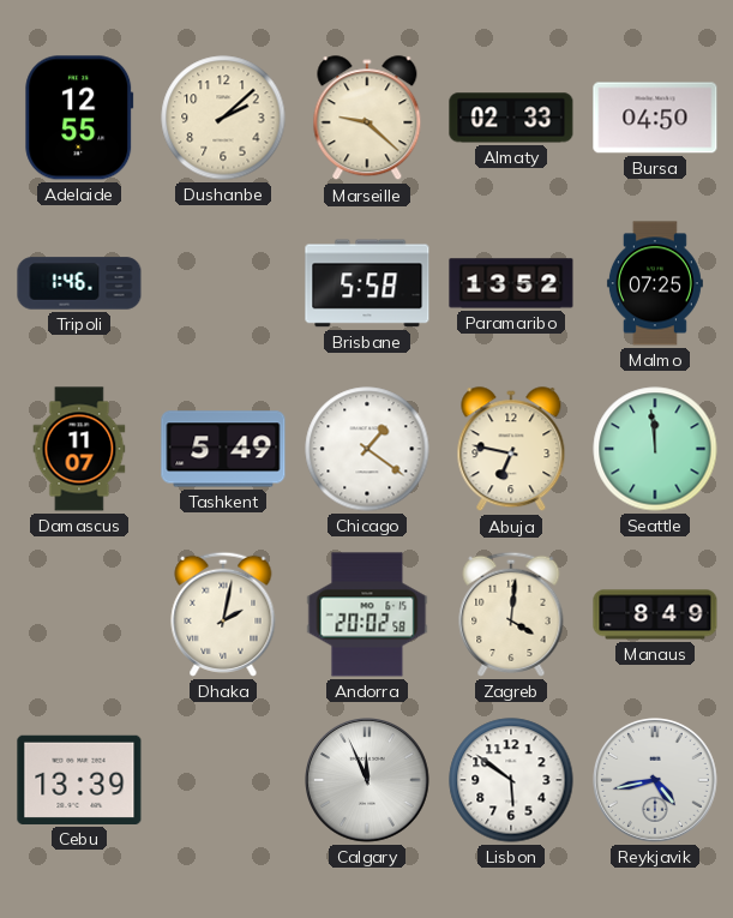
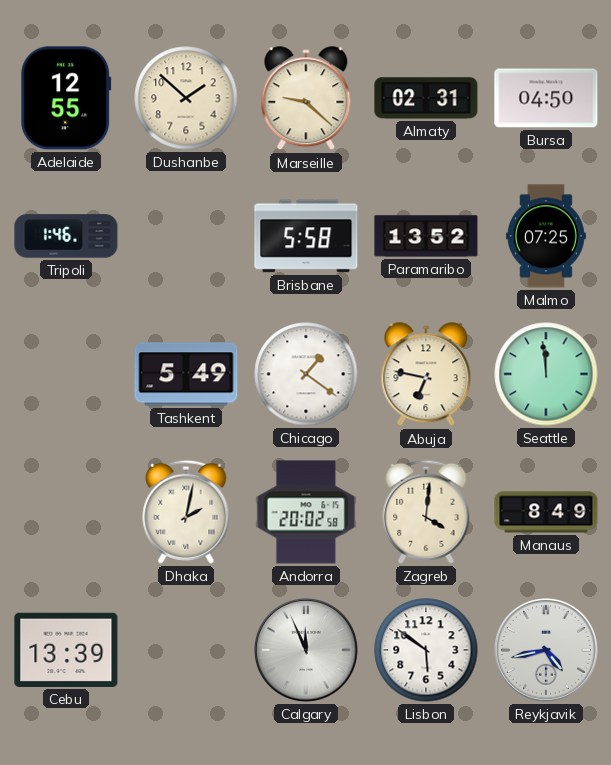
Dushanbe: 2:08 -> 1:52 (186, 98)
Almaty: 02:33 -> 02:31 (426, 98)
Damascus: 11:07 -> none (79, 449)
